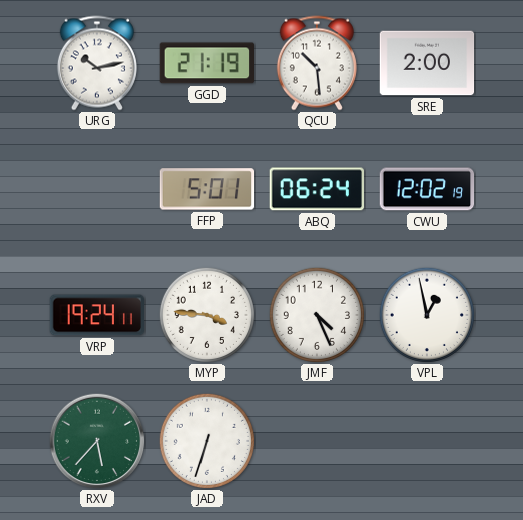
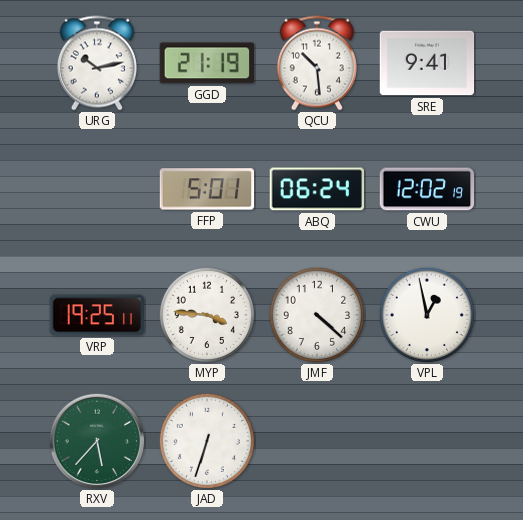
SRE: 2:00 -> 9:41 (427, 63)
VRP: 19:24 -> 19:25 (96, 315)
JMF: 4:26 -> 4:22 (317, 315)
